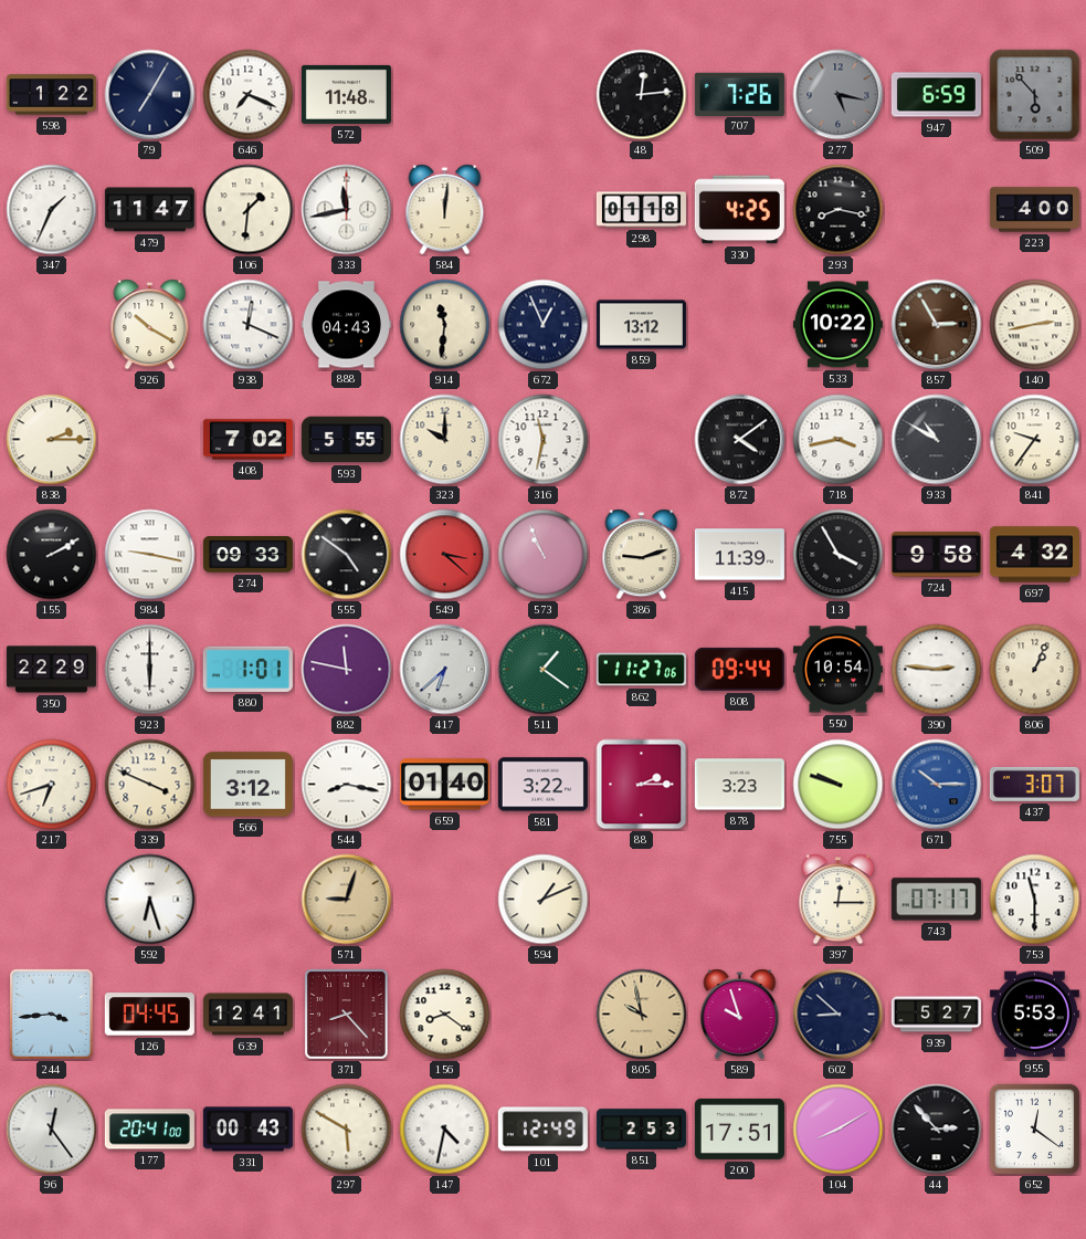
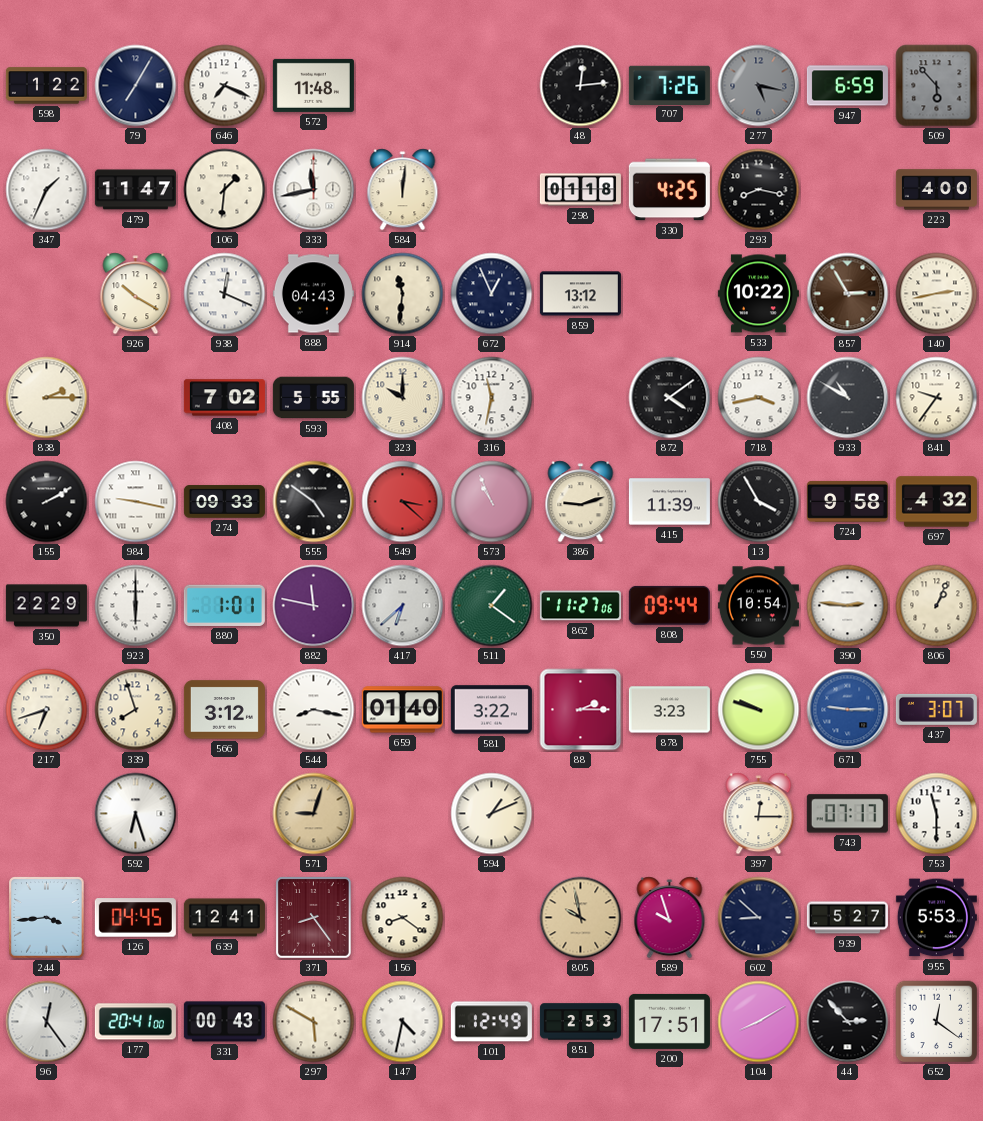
339: 3:49 -> 7:57 (136, 710)
671: 10:15 -> 9:15 (848, 710)
371: 8:23 -> 8:24 (314, 918)
